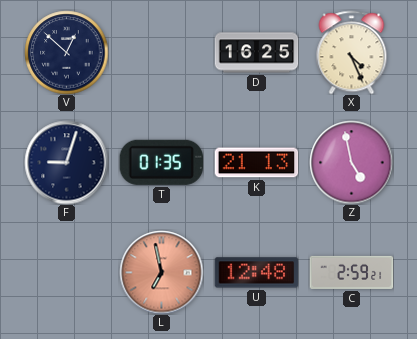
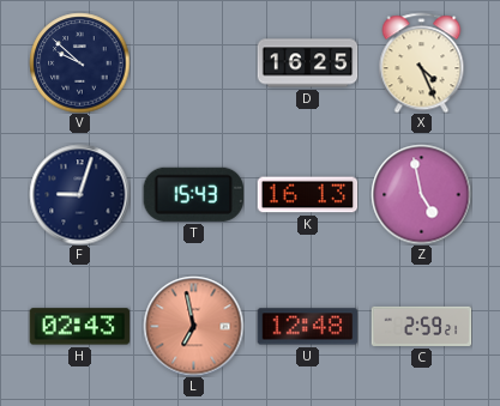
V: 12:52 -> 9:52 (79, 62)
T: 01:35 -> 15:43 (193, 194)
K: 21:13 -> 16:13 (307, 195)
H: none -> 02:43 (79, 327)
